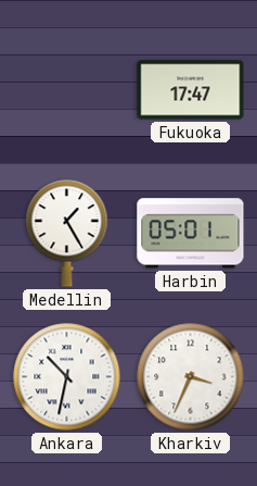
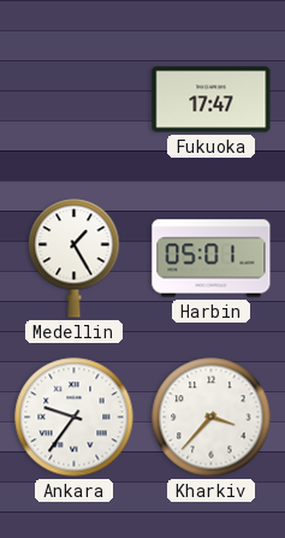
Ankara: 10:32 -> 9:36 (75, 418)
Kharkiv: 3:34 -> 3:37 (212, 418)
